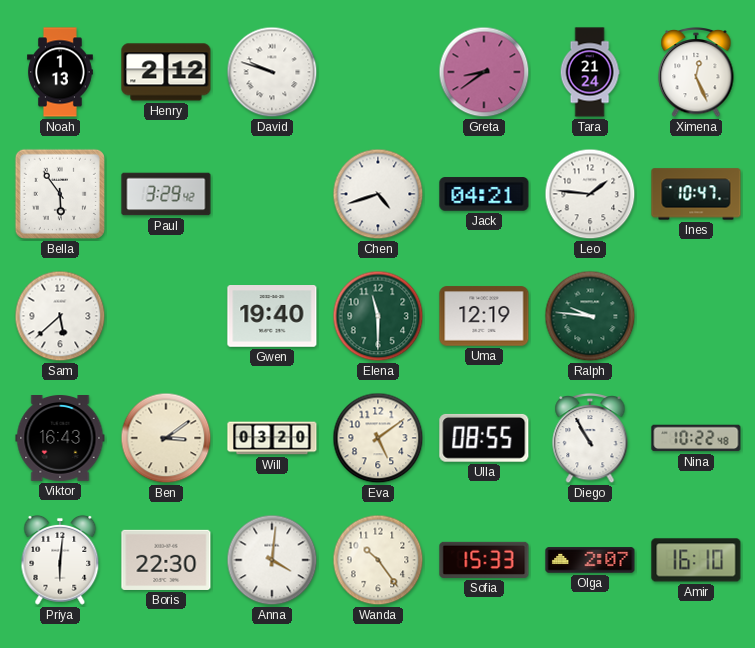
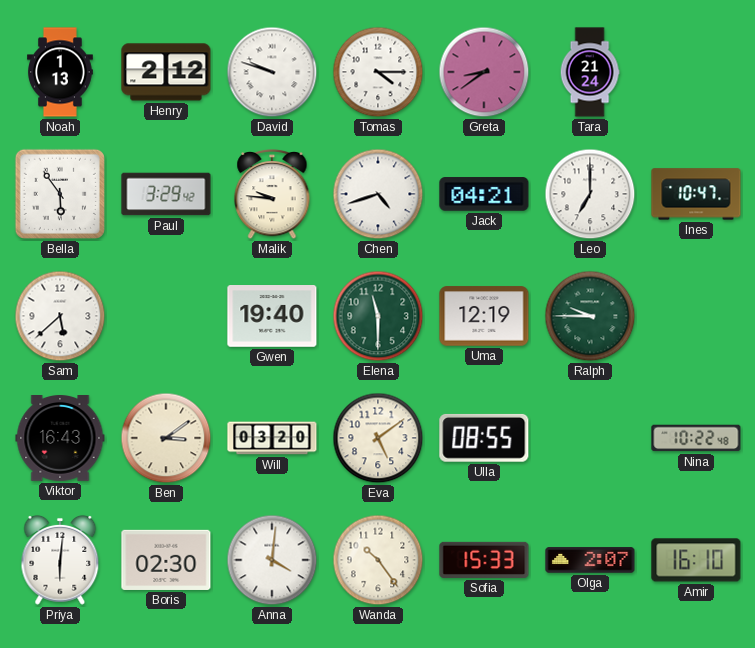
Tomas: none -> 4:15 (378, 72)
Ximena: 12:26 -> none (696, 72)
Malik: none -> 9:46 (272, 194)
Leo: 1:46 -> 7:00 (590, 194)
Ralph: 9:46 -> 9:45 (590, 316)
Diego: 10:55 -> none (590, 438)
Boris: 22:30 -> 02:30 (166, 560)
